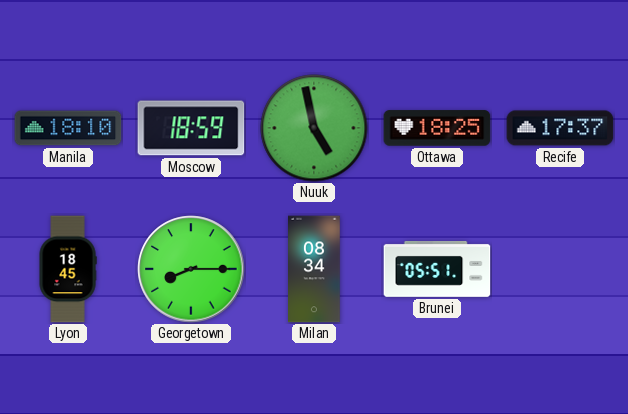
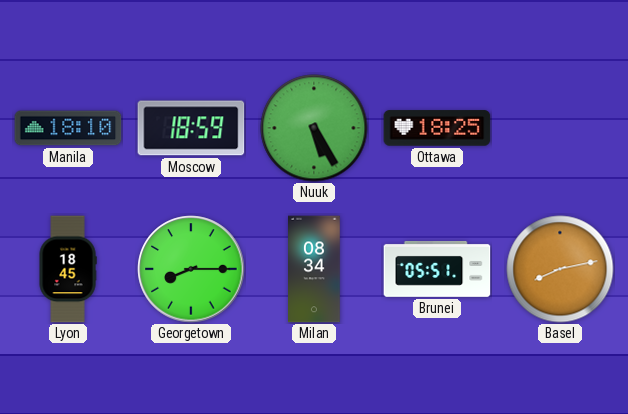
Nuuk: 4:58 -> 5:25 (314, 128)
Recife: 17:37 -> none (560, 128)
Basel: none -> 8:13 (560, 269)
